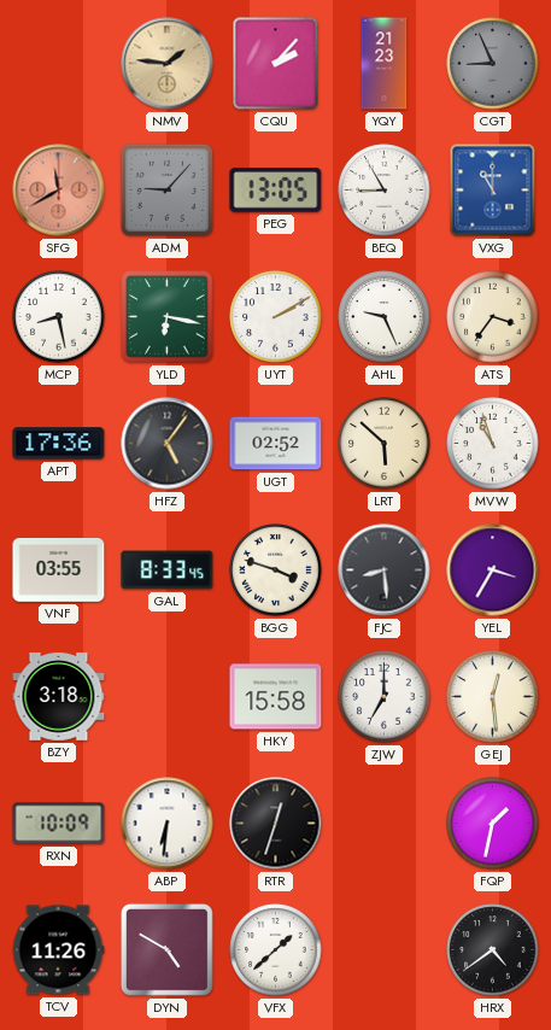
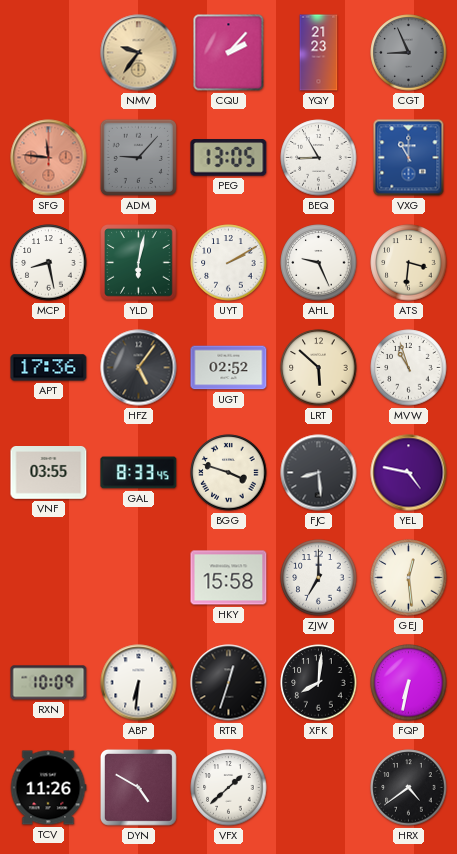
NMV: 1:46 -> 9:36 (139, 53)
SFG: 11:40 -> 11:46 (49, 158)
YLD: 6:17 -> 6:02 (139, 263)
ATS: 3:36 -> 3:31 (409, 263)
YEL: 3:35 -> 4:47 (409, 473)
BZY: 3:18 -> none (59, 697)
XFK: none -> 8:01 (319, 683)
FQP: 1:32 -> 6:32 (409, 683)
